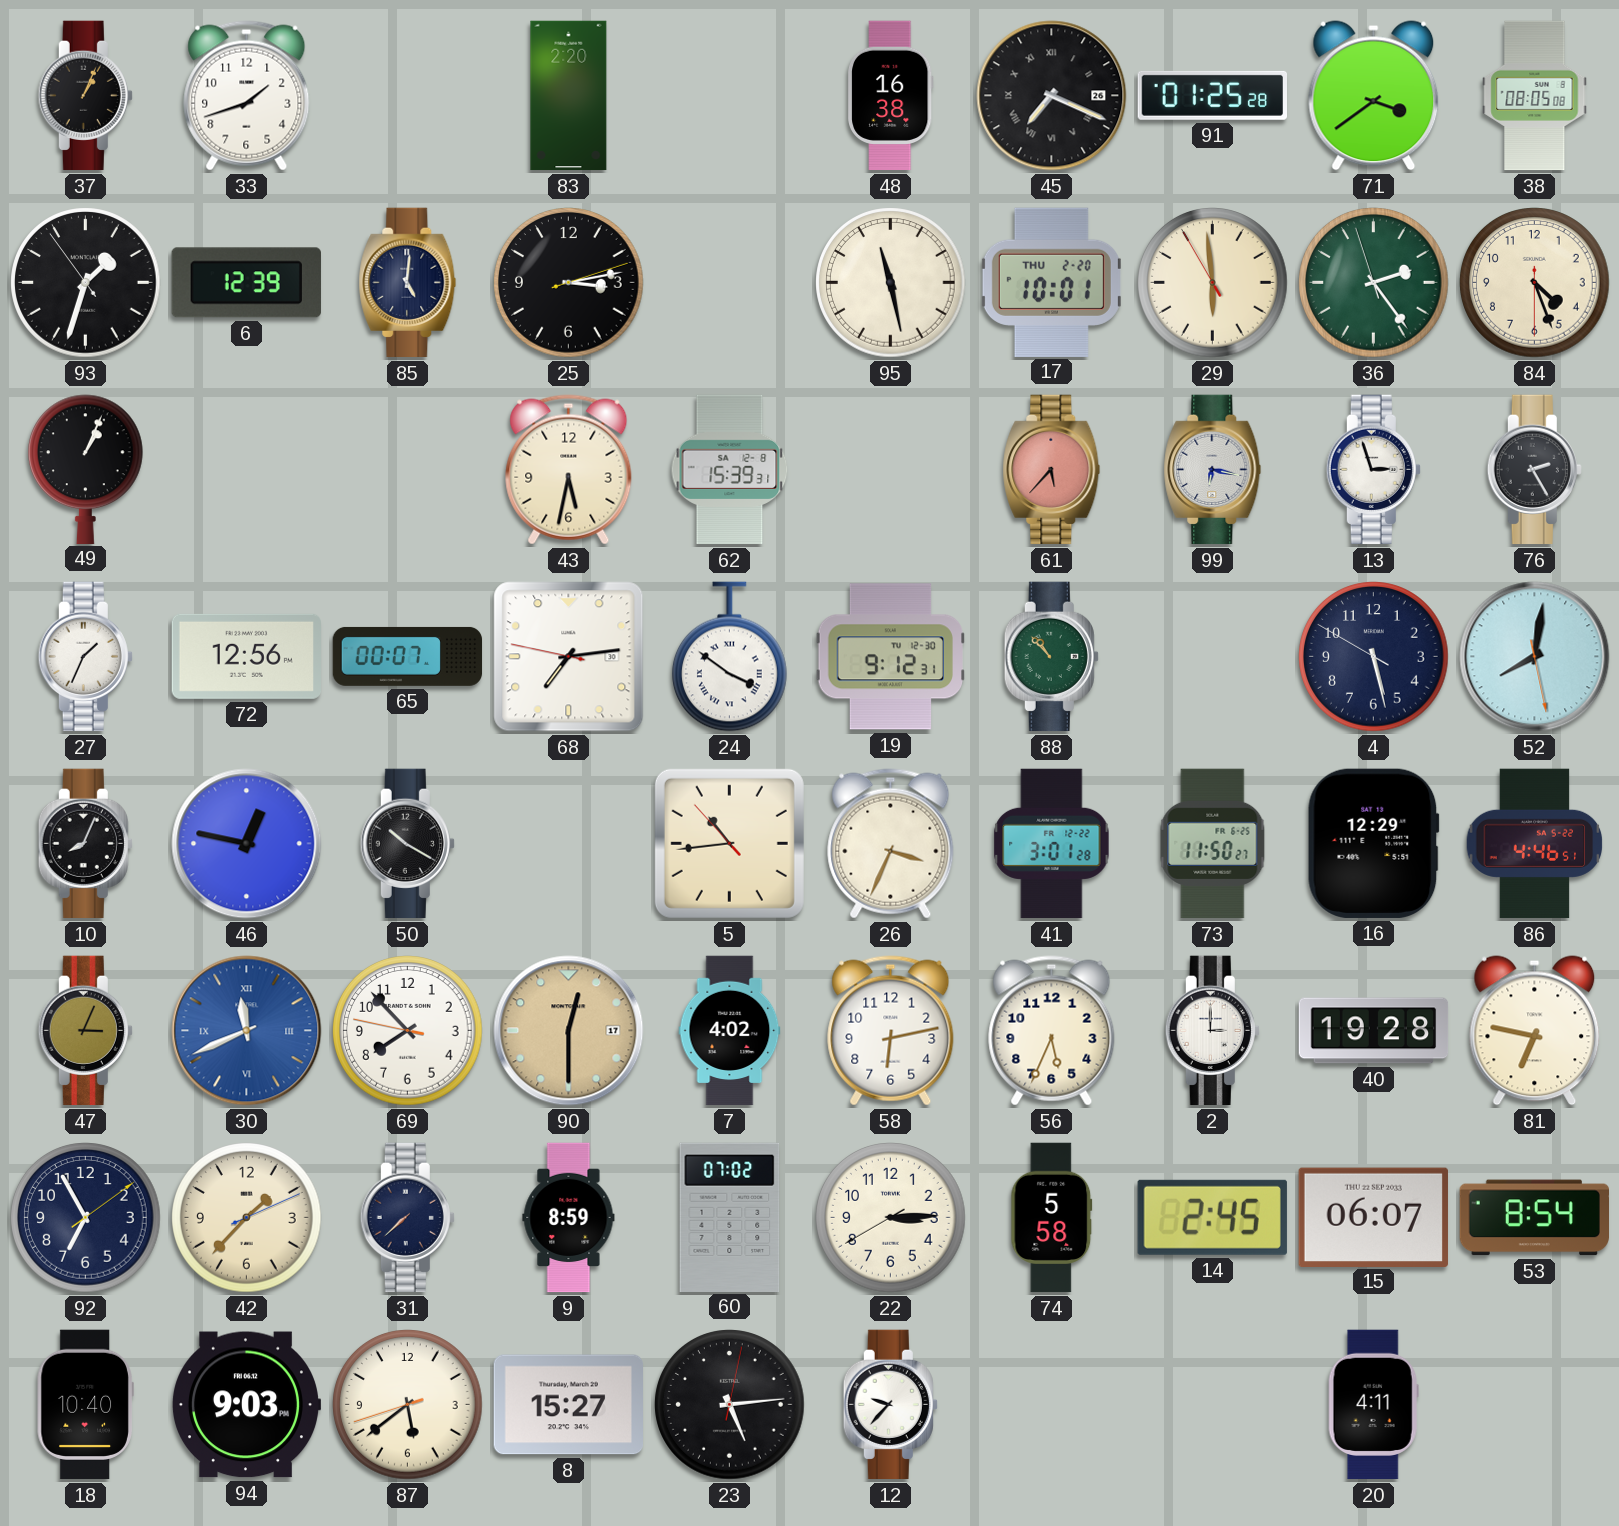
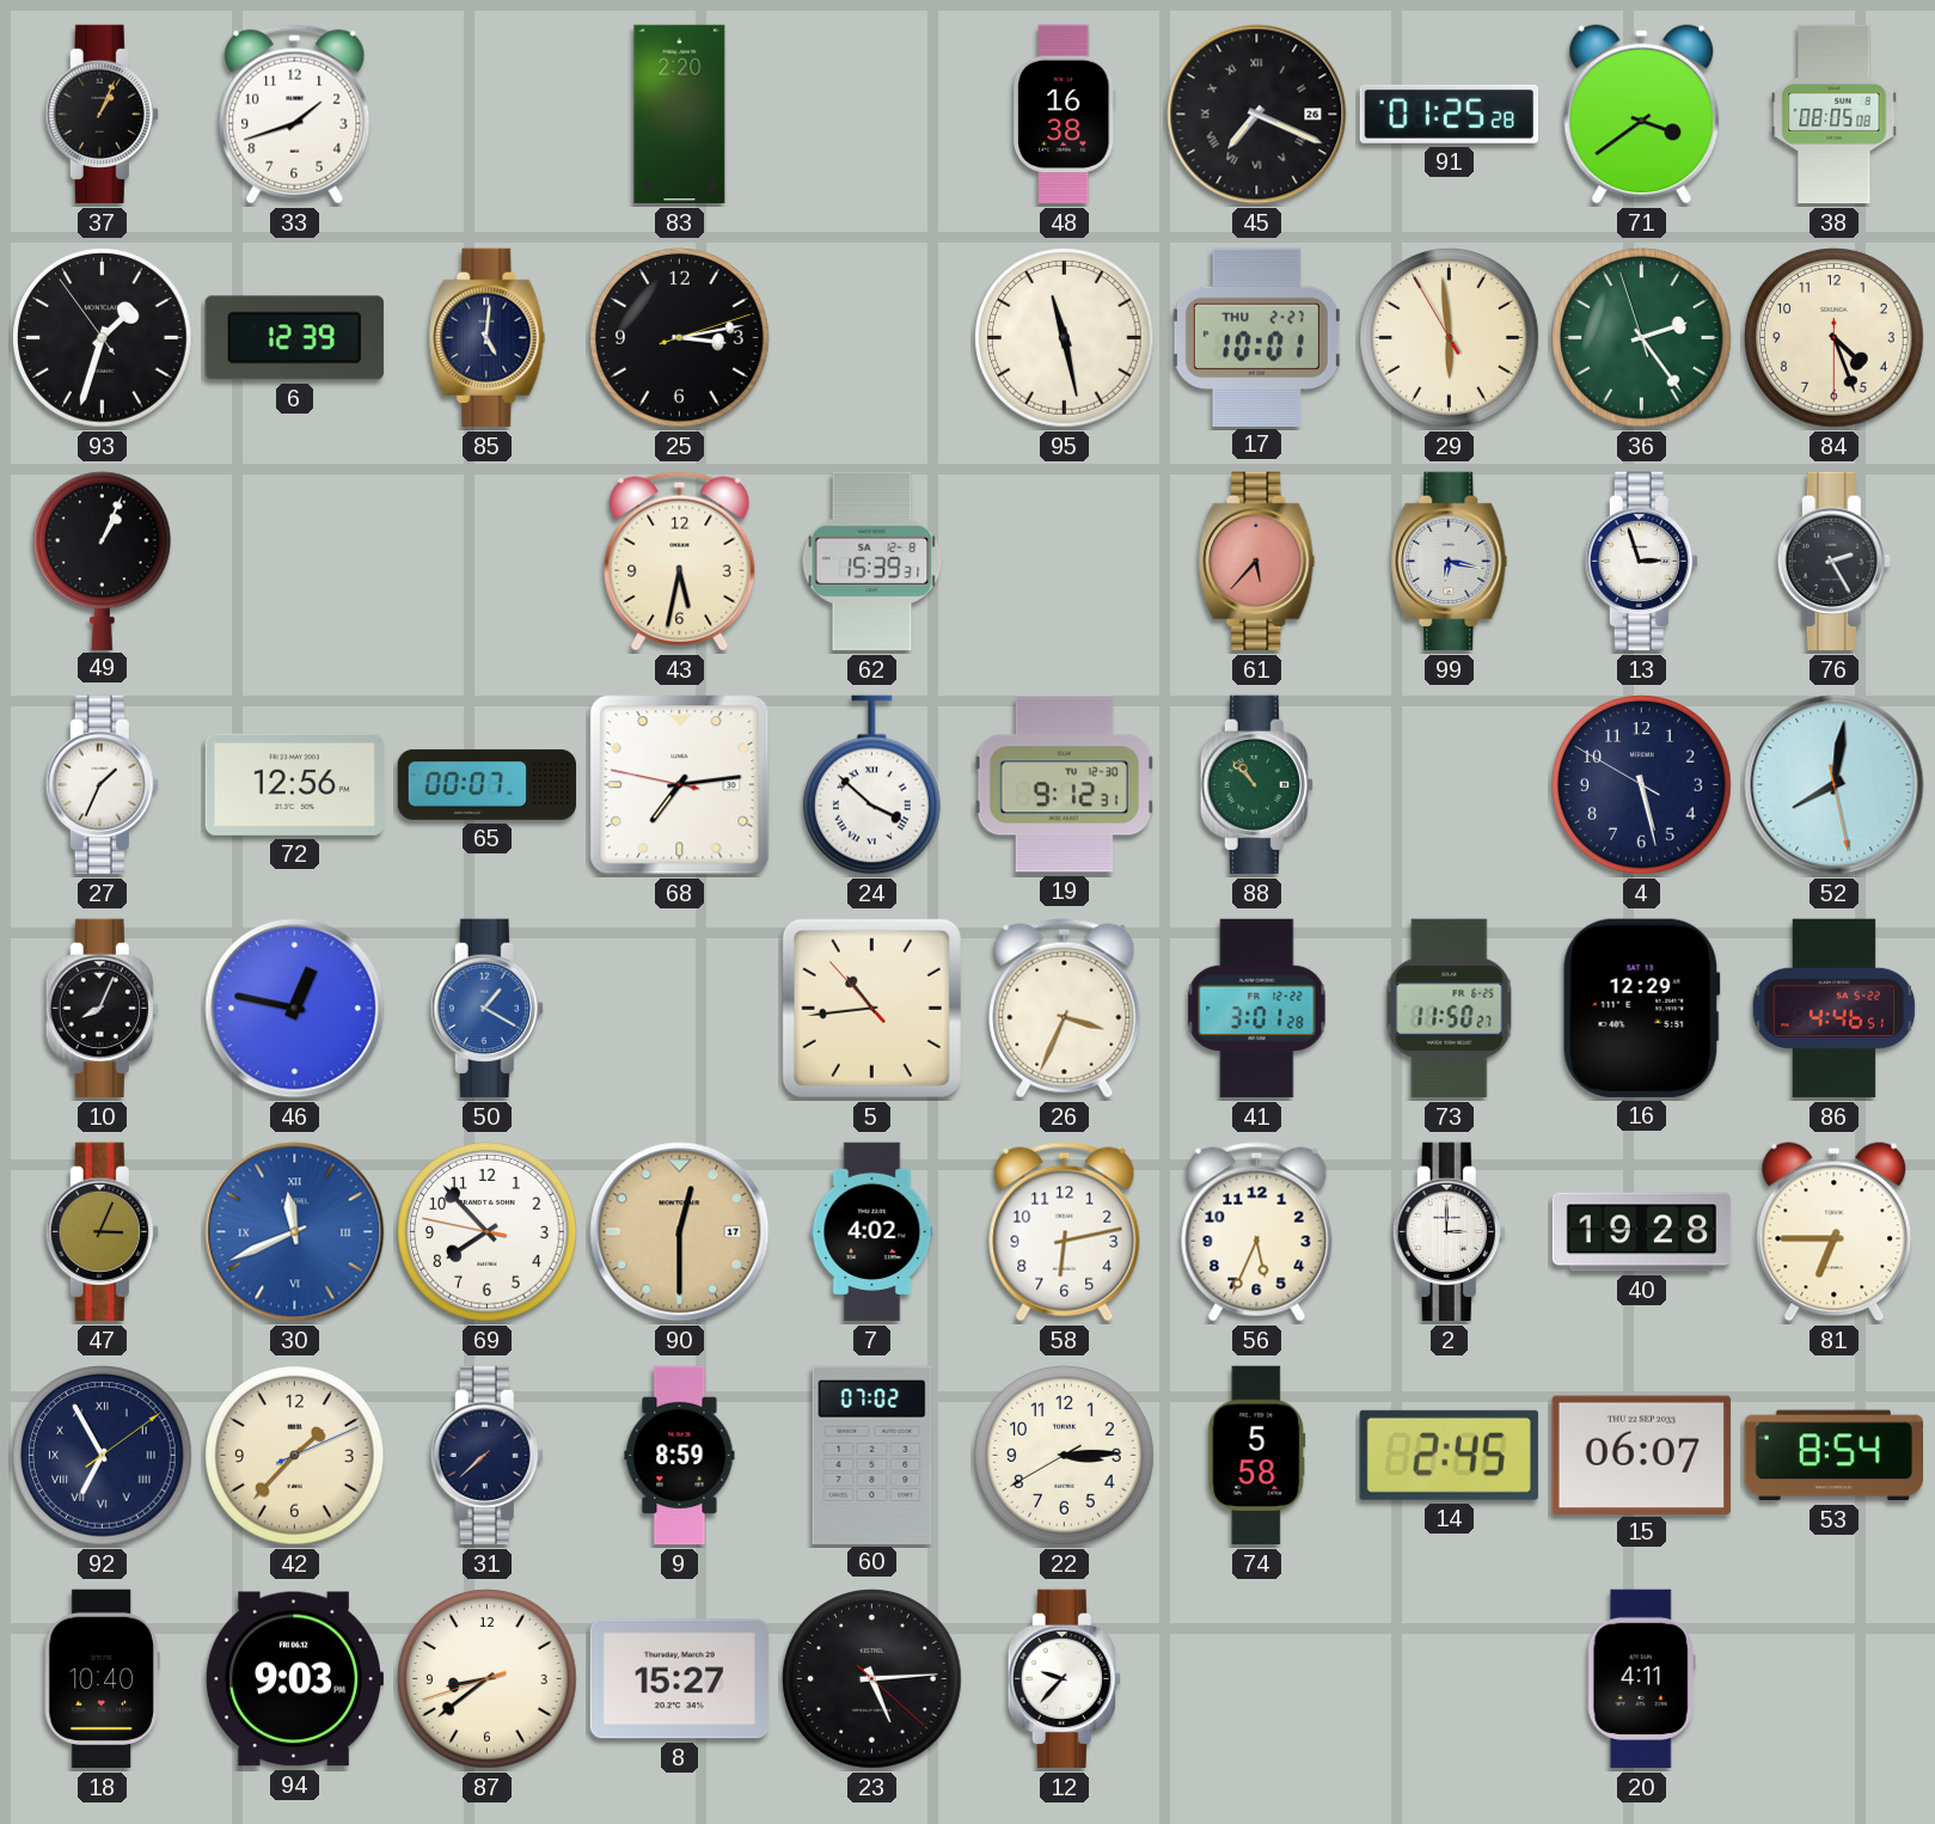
17 date: THU 2-20 -> THU 2-27 (1256, 337)
24: 3:51 -> 3:52 (872, 785)
50: 10:20 -> 1:20 (486, 1009)
50 dial: black -> blue (486, 1009)
81: 6:47 -> 6:45 (1835, 1232)
92 numerals: Arabic -> Roman (103, 1456)
87: 5:38 -> 8:38 (488, 1679)
23: 5:14:02 -> 5:14:22 (872, 1679)
